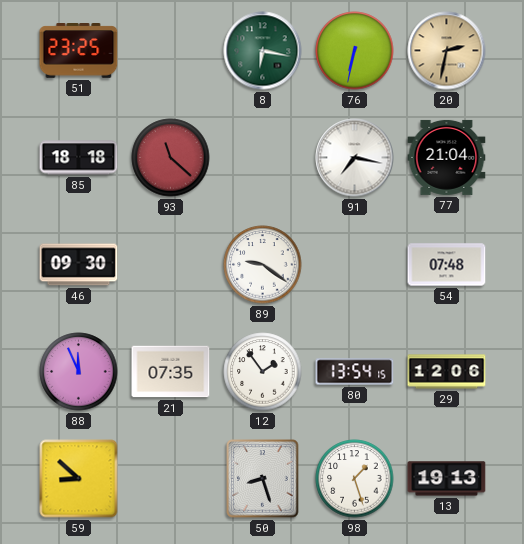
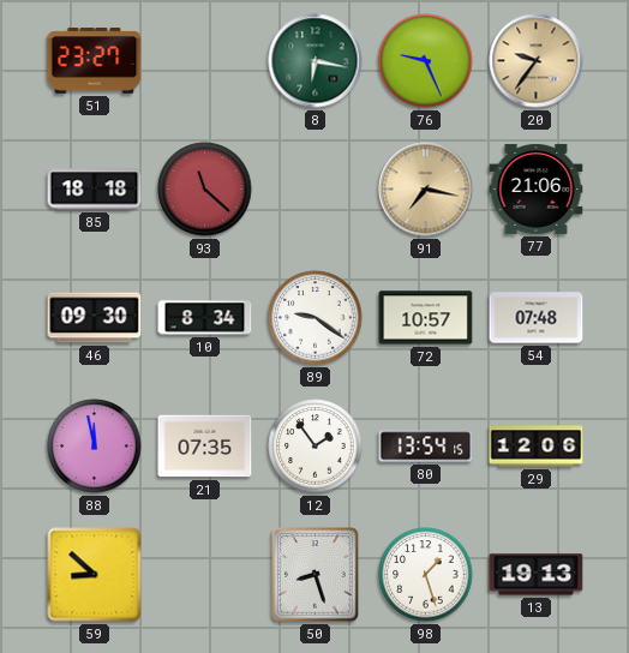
51: 23:25 -> 23:27 (95, 61)
76: 6:32 -> 9:26 (426, 61)
20: 2:32 -> 9:36 (537, 61)
91 dial: white -> champagne (426, 190)
77: 21:04 -> 21:06 (537, 188)
10: none -> 8:34 (205, 318)
72: none -> 10:57 (426, 318)
88: 11:56 -> 11:58 (95, 447)
